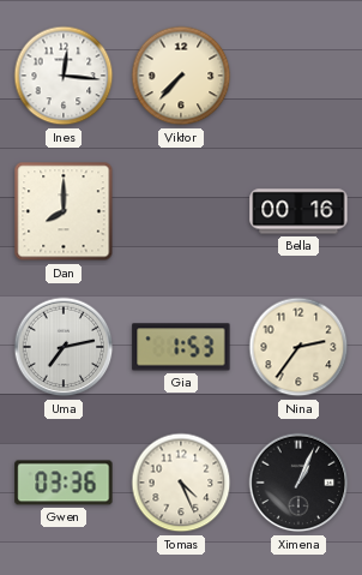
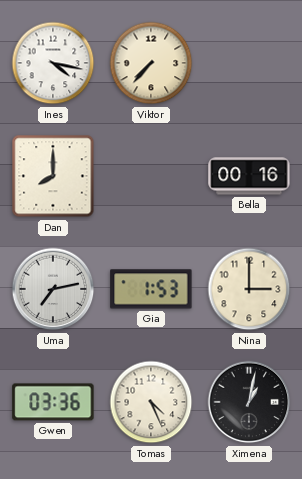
Ines: 12:16 -> 4:17 (53, 63)
Nina: 2:36 -> 3:00 (249, 289)
Ximena: 1:04 -> 1:02 (249, 402)
